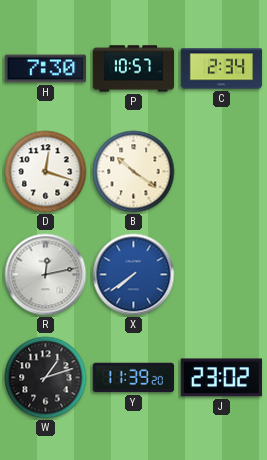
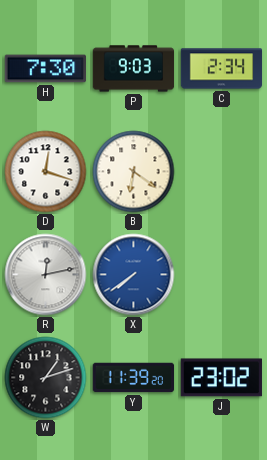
P: 10:57 -> 9:03 (134, 69)
B: 10:21 -> 6:21 (134, 172)
